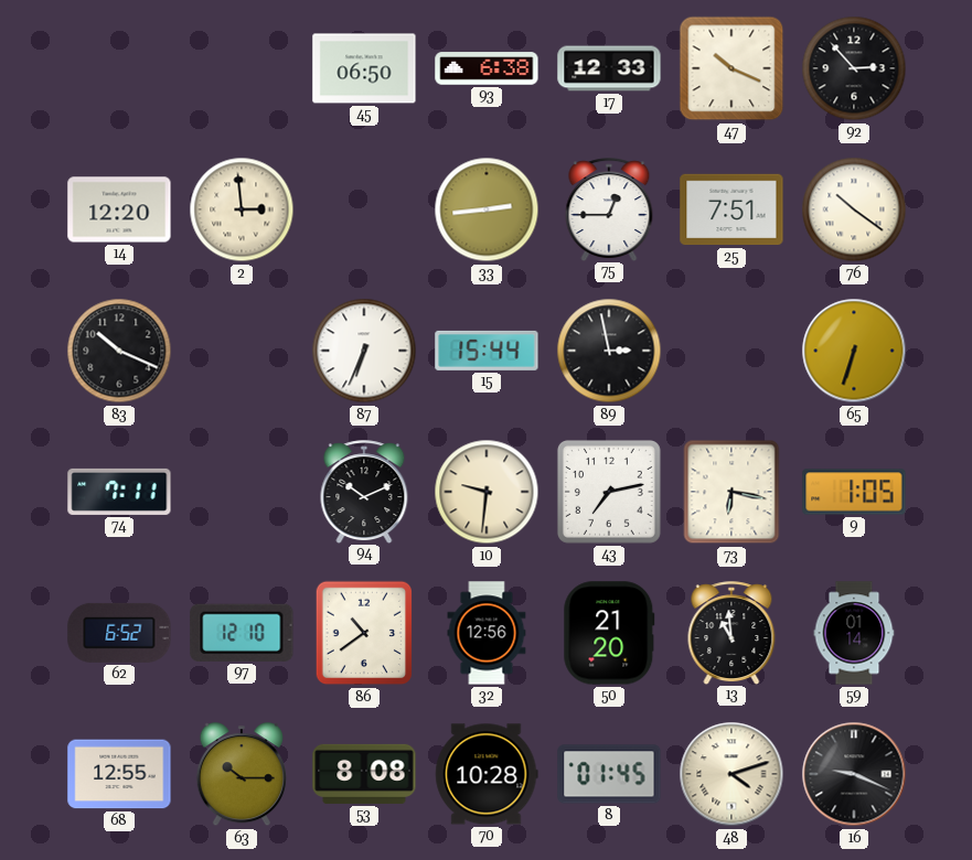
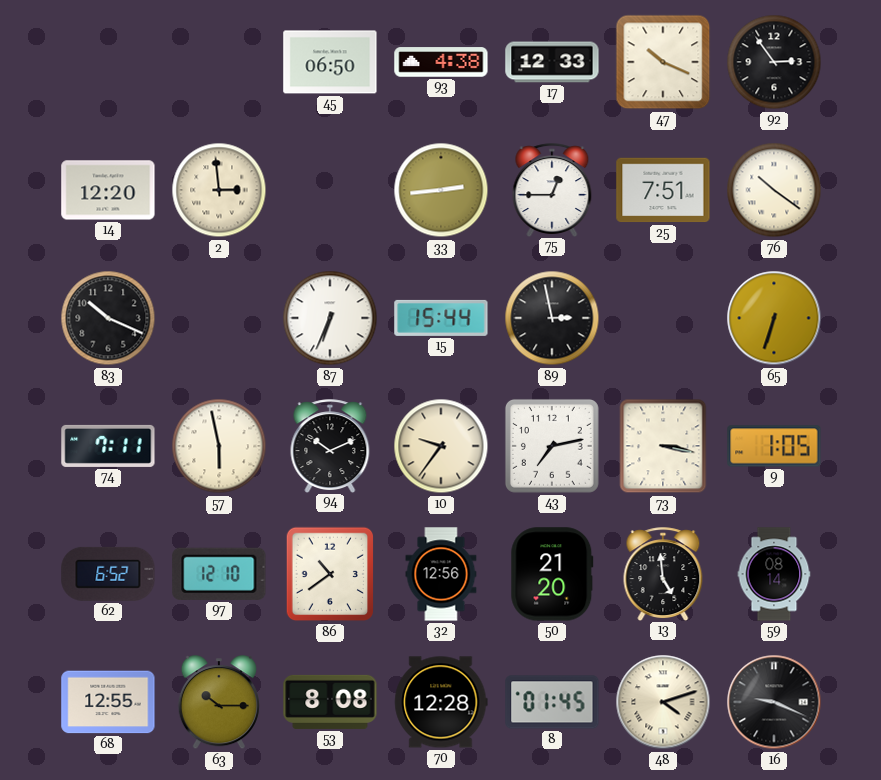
93: 6:38 -> 4:38 (441, 62)
92: 2:53 -> 2:54 (774, 62)
57: none -> 5:58 (219, 446)
10: 9:31 -> 9:36 (441, 446)
73: 6:17 -> 3:17 (663, 446)
13: 10:59 -> 4:59 (663, 574)
59: 01:14 -> 08:14 (774, 574)
70: 10:28 -> 12:28 (441, 702)
